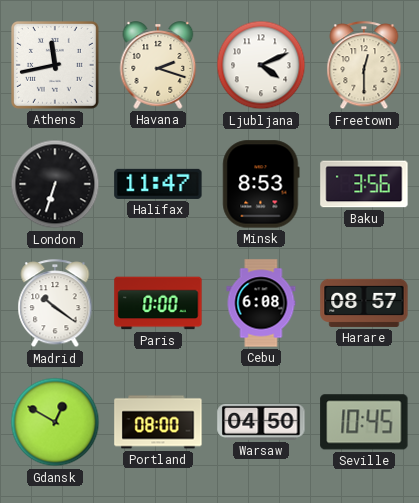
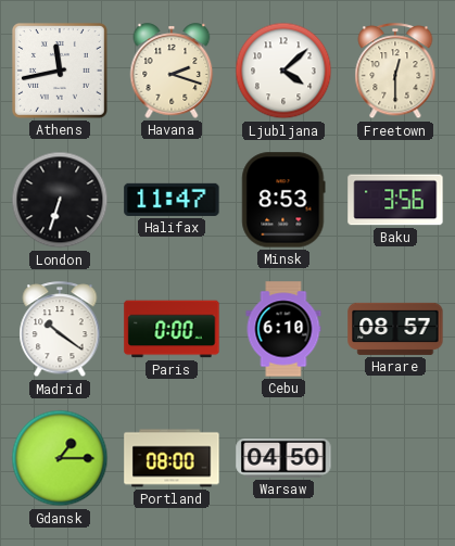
Ljubljana: 4:11 -> 4:08 (283, 71)
Cebu: 6:08 -> 6:10 (283, 329)
Gdansk: 12:50 -> 1:15 (60, 458)
Seville: 10:45 -> none (364, 422)
